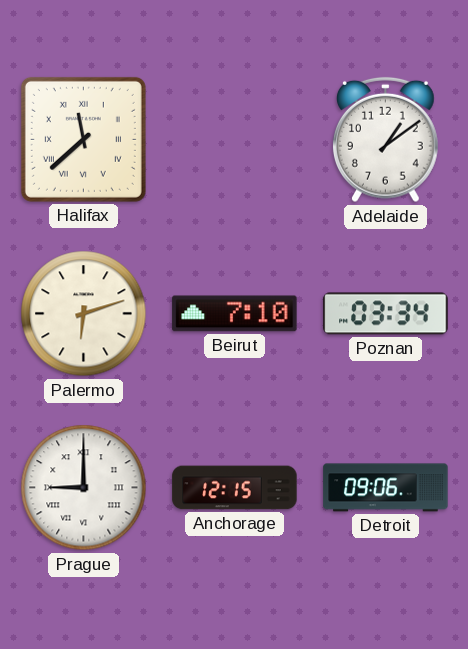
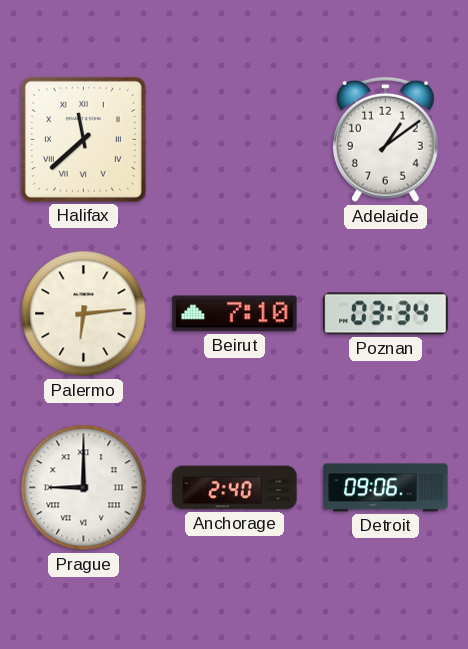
Palermo: 6:12 -> 6:14 (84, 314)
Anchorage: 12:15 -> 2:40 (235, 488)
